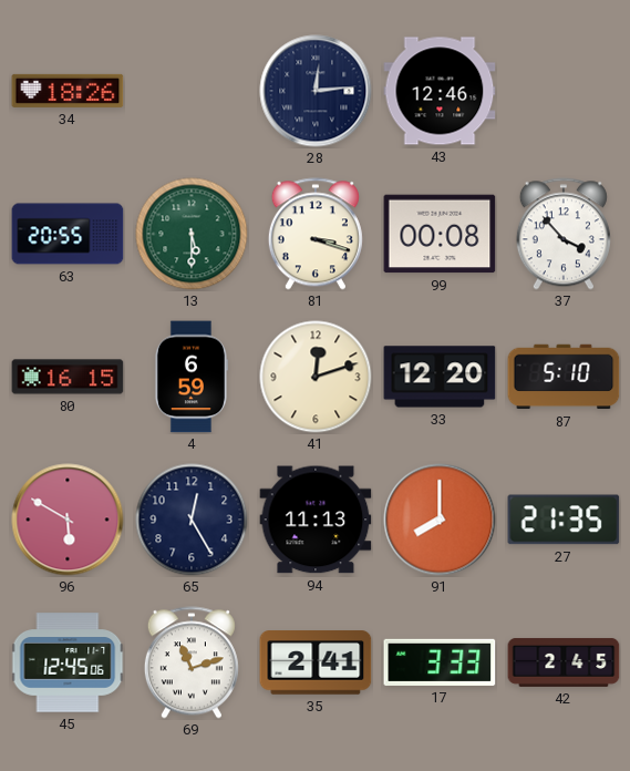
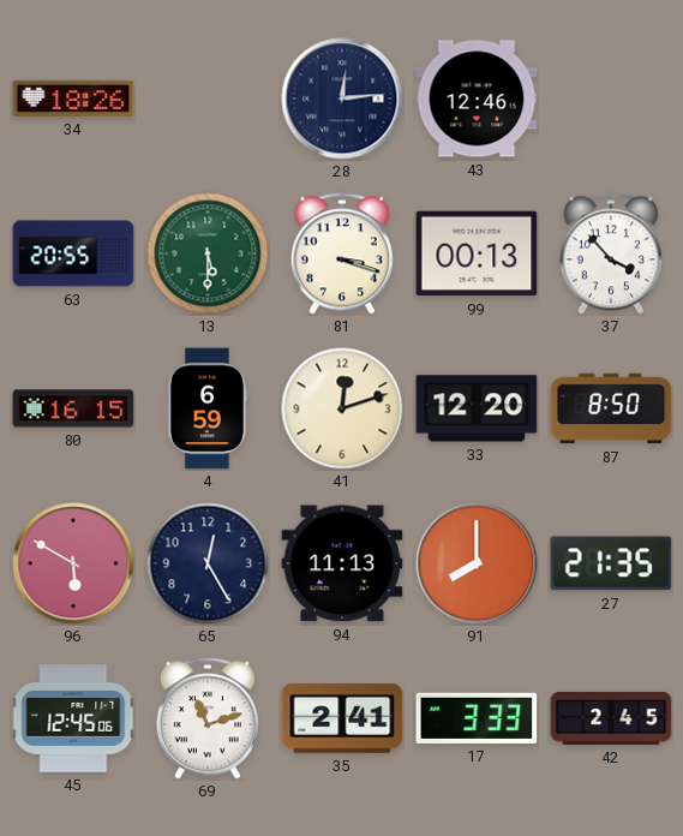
99: 00:08 -> 00:13 (477, 253)
87: 5:10 -> 8:50 (611, 408)
